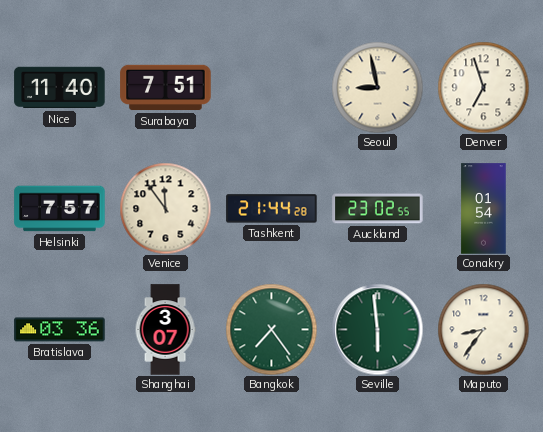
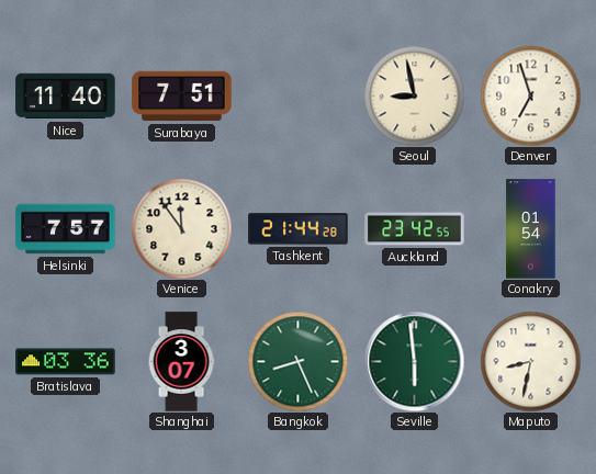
Auckland: 23:02 -> 23:42 (415, 229)
Bangkok: 7:24 -> 8:26 (297, 361)
Maputo: 8:36 -> 8:32 (530, 361)
